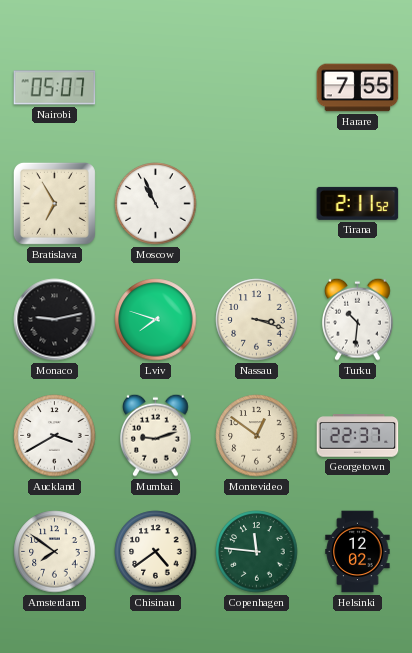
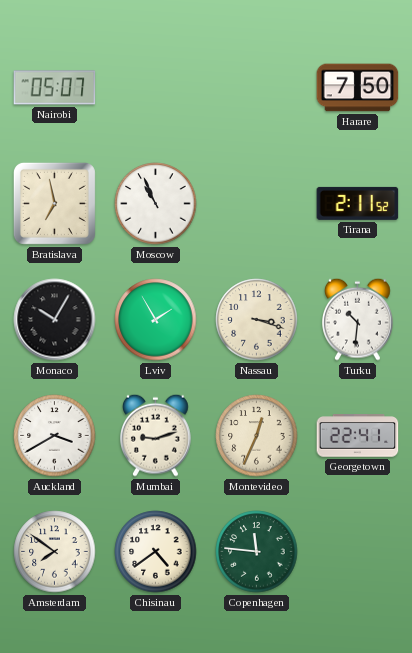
Harare: 7:55 -> 7:50 (358, 88)
Bratislava: 6:55 -> 6:58 (54, 203)
Monaco: 9:13 -> 10:05 (55, 320)
Lviv: 7:48 -> 1:55 (156, 320)
Montevideo: 12:51 -> 12:34 (257, 436)
Georgetown: 22:37 -> 22:41 (358, 436)
Helsinki: 12:02 -> none (358, 552)
